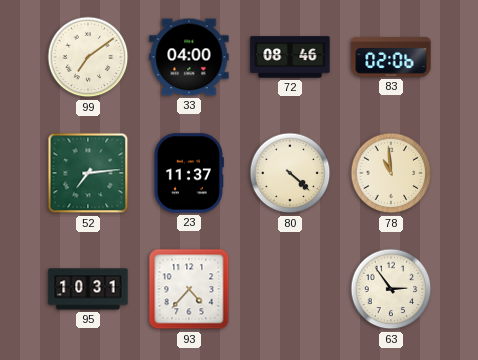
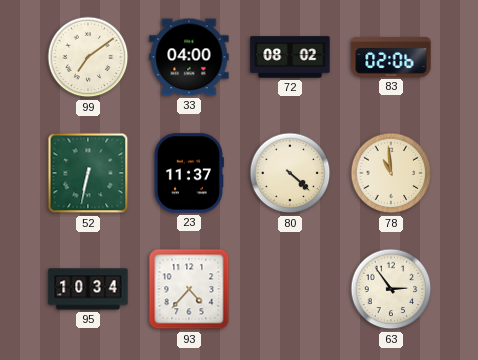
72: 08:46 -> 08:02 (290, 57)
52: 7:14 -> 6:32 (88, 173)
95: 10:31 -> 10:34 (88, 289)
